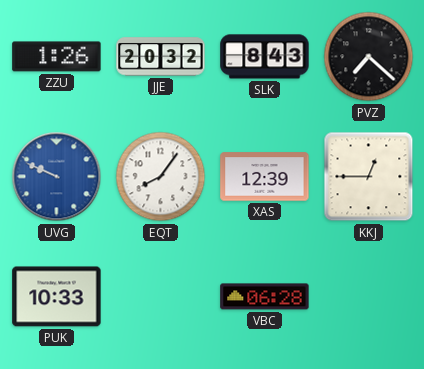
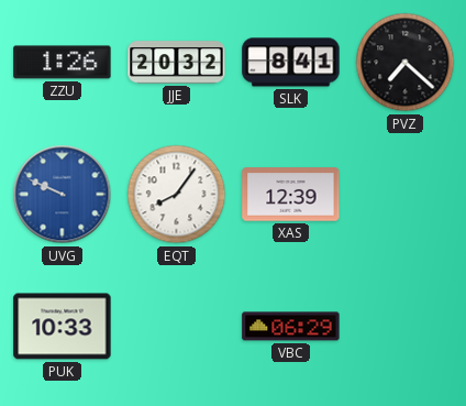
SLK: 8:43 -> 8:41 (291, 63)
KKJ: 12:45 -> none (369, 177)
VBC: 06:28 -> 06:29 (291, 327)
